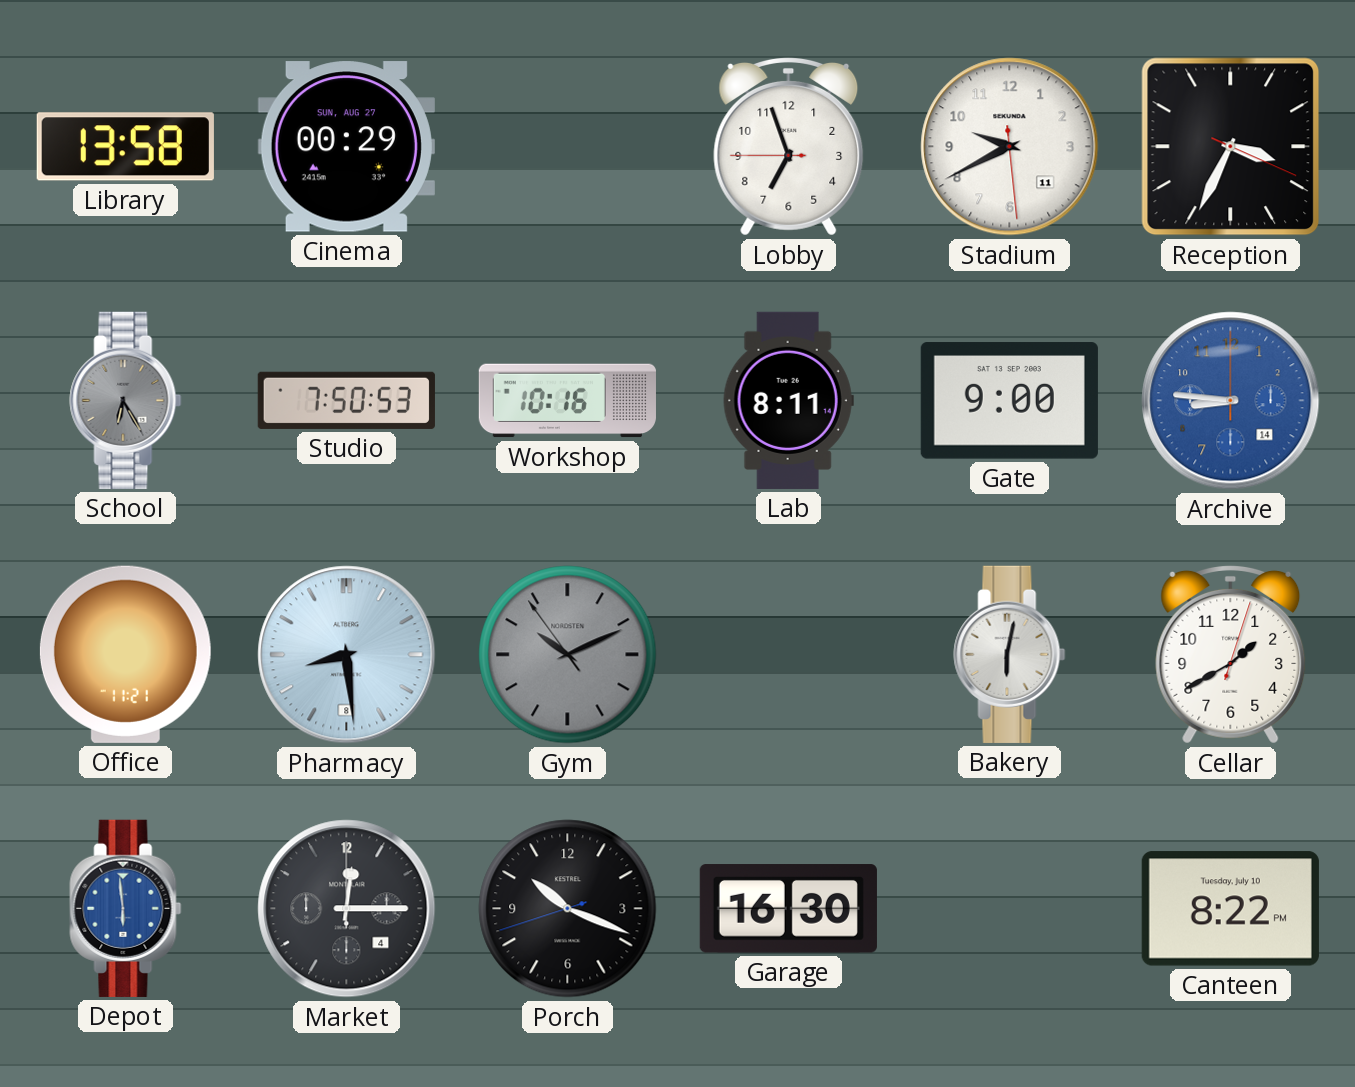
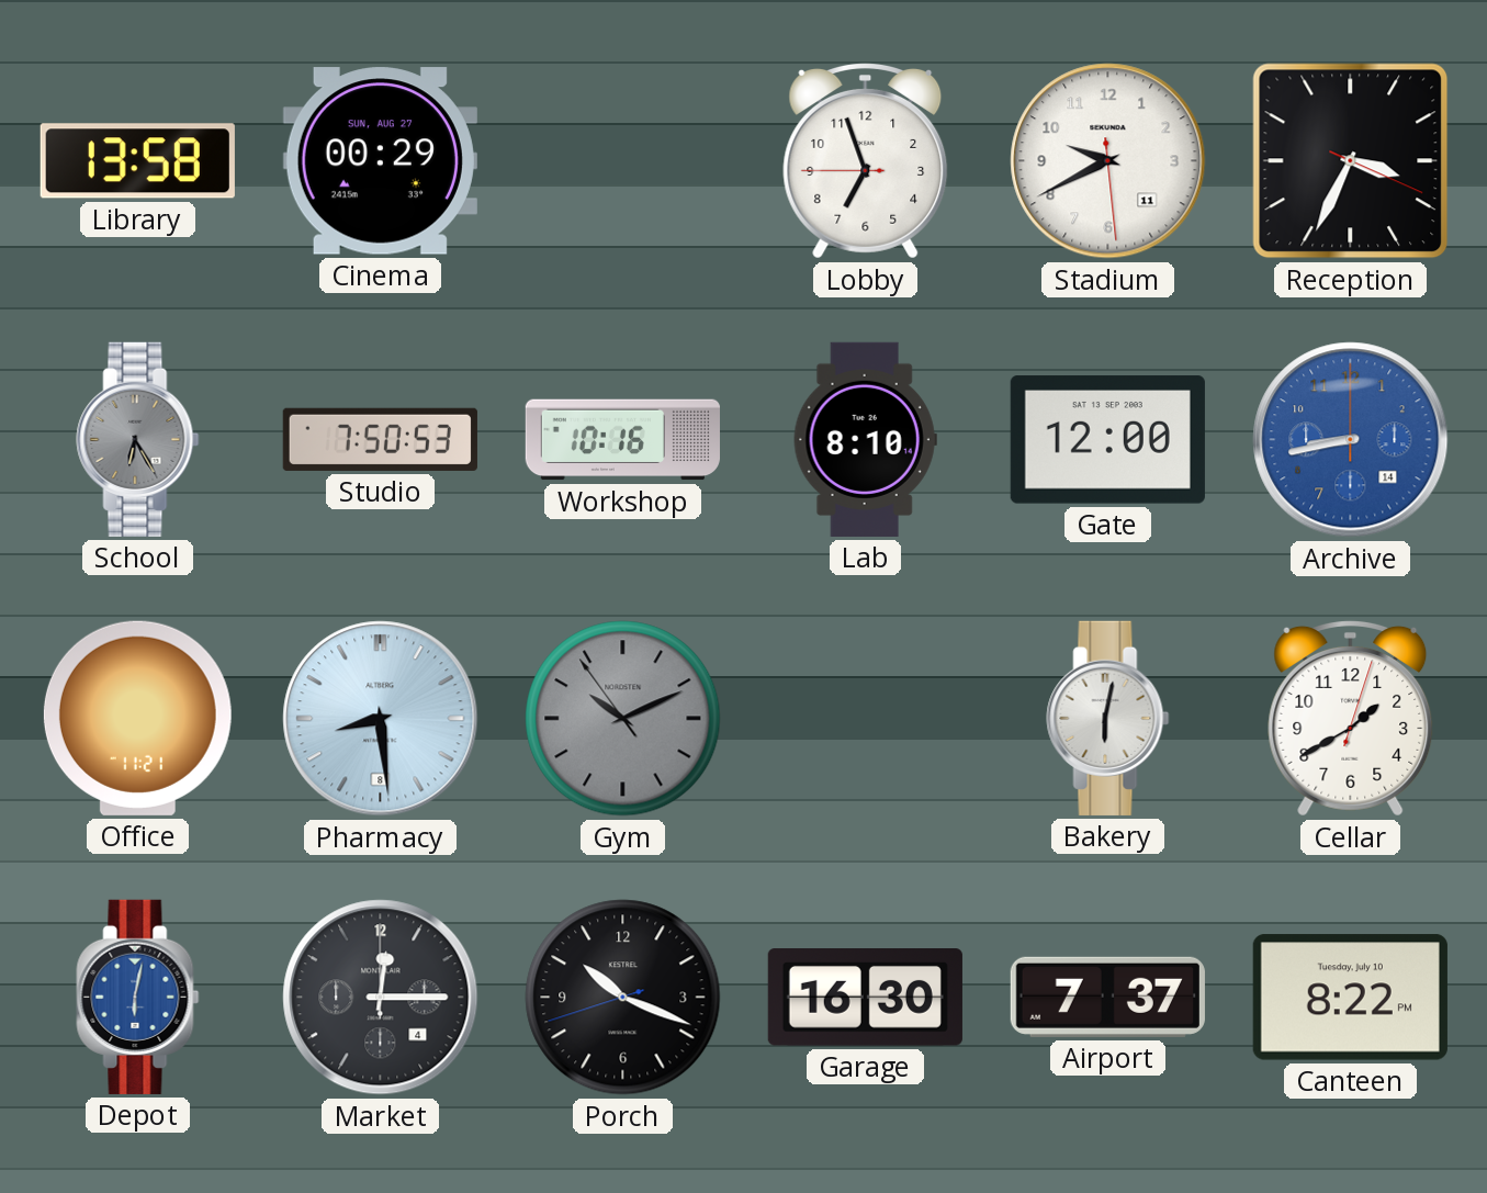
Lab: 8:11 -> 8:10 (865, 439)
Gate: 9:00 -> 12:00 (1107, 440)
Archive: 8:46 -> 8:43 (1351, 440)
Depot: 5:59 -> 6:02 (138, 997)
Airport: none -> 7:37 (1107, 997)
